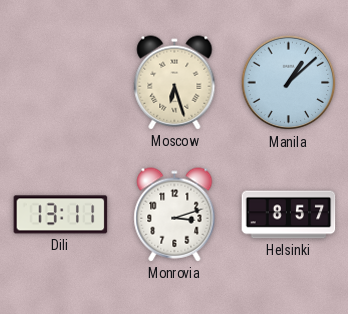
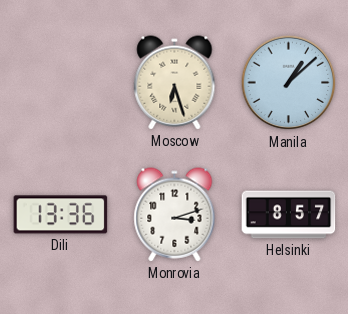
Dili: 13:11 -> 13:36 (61, 215)
